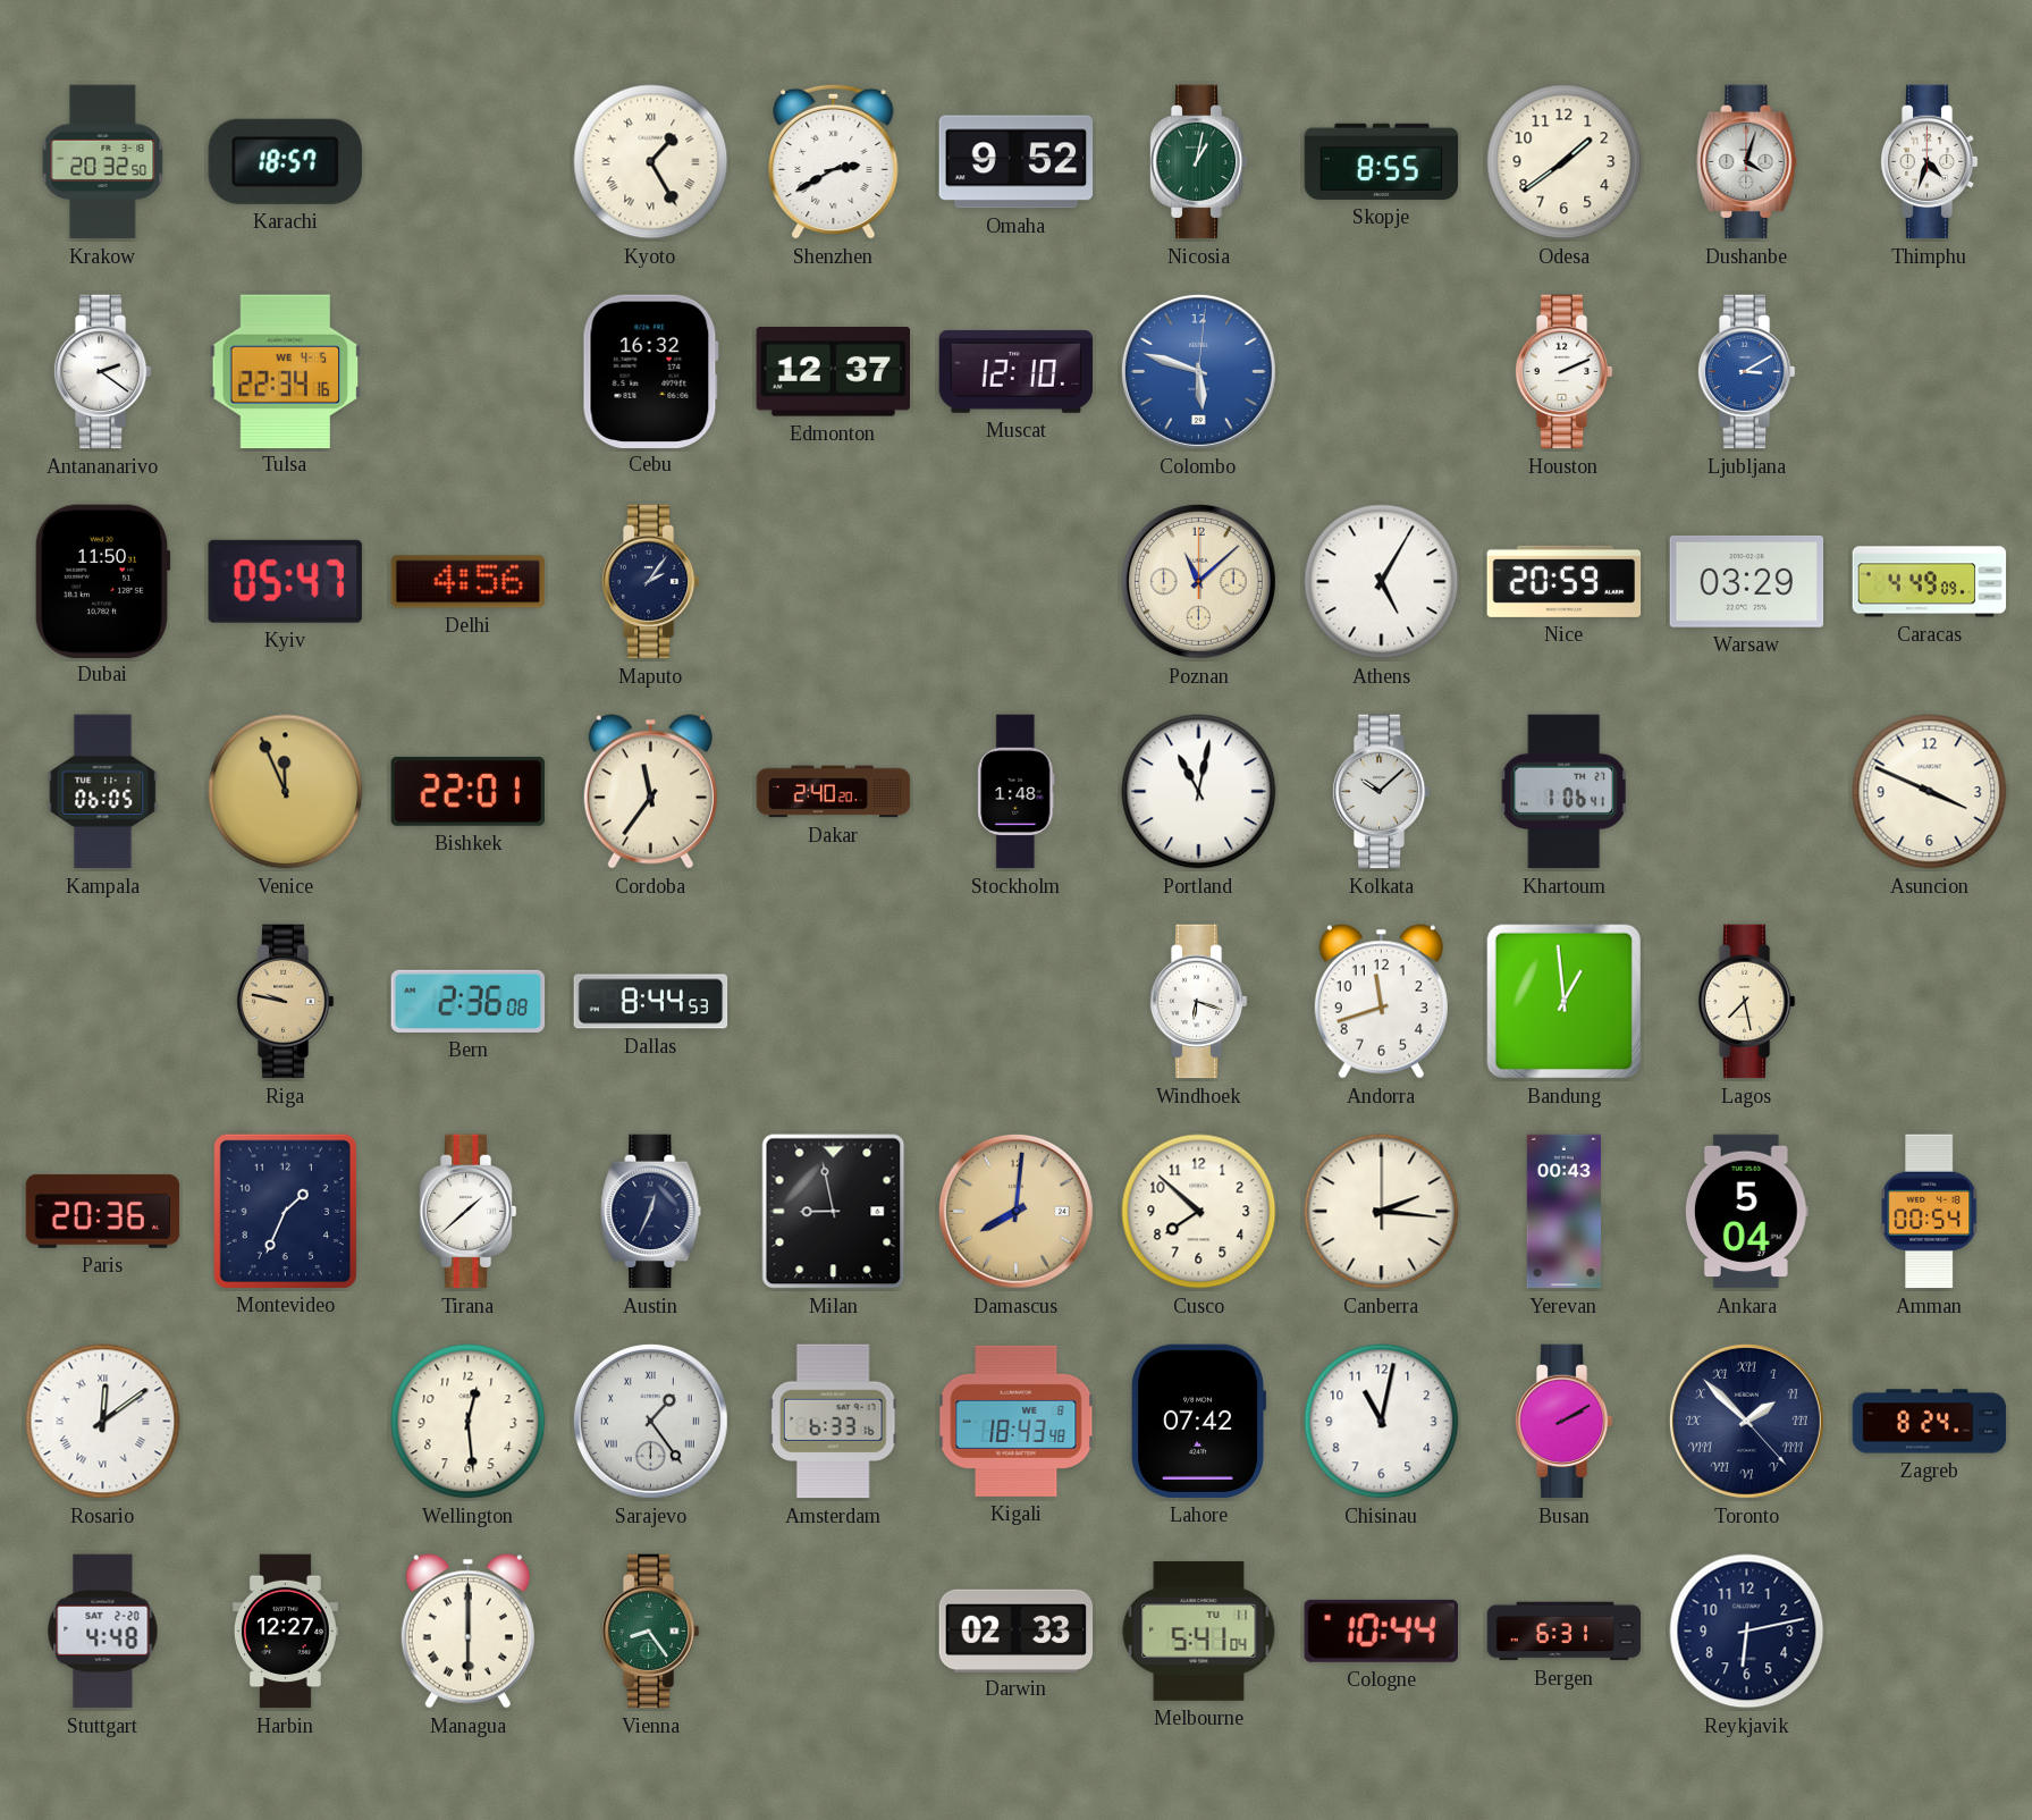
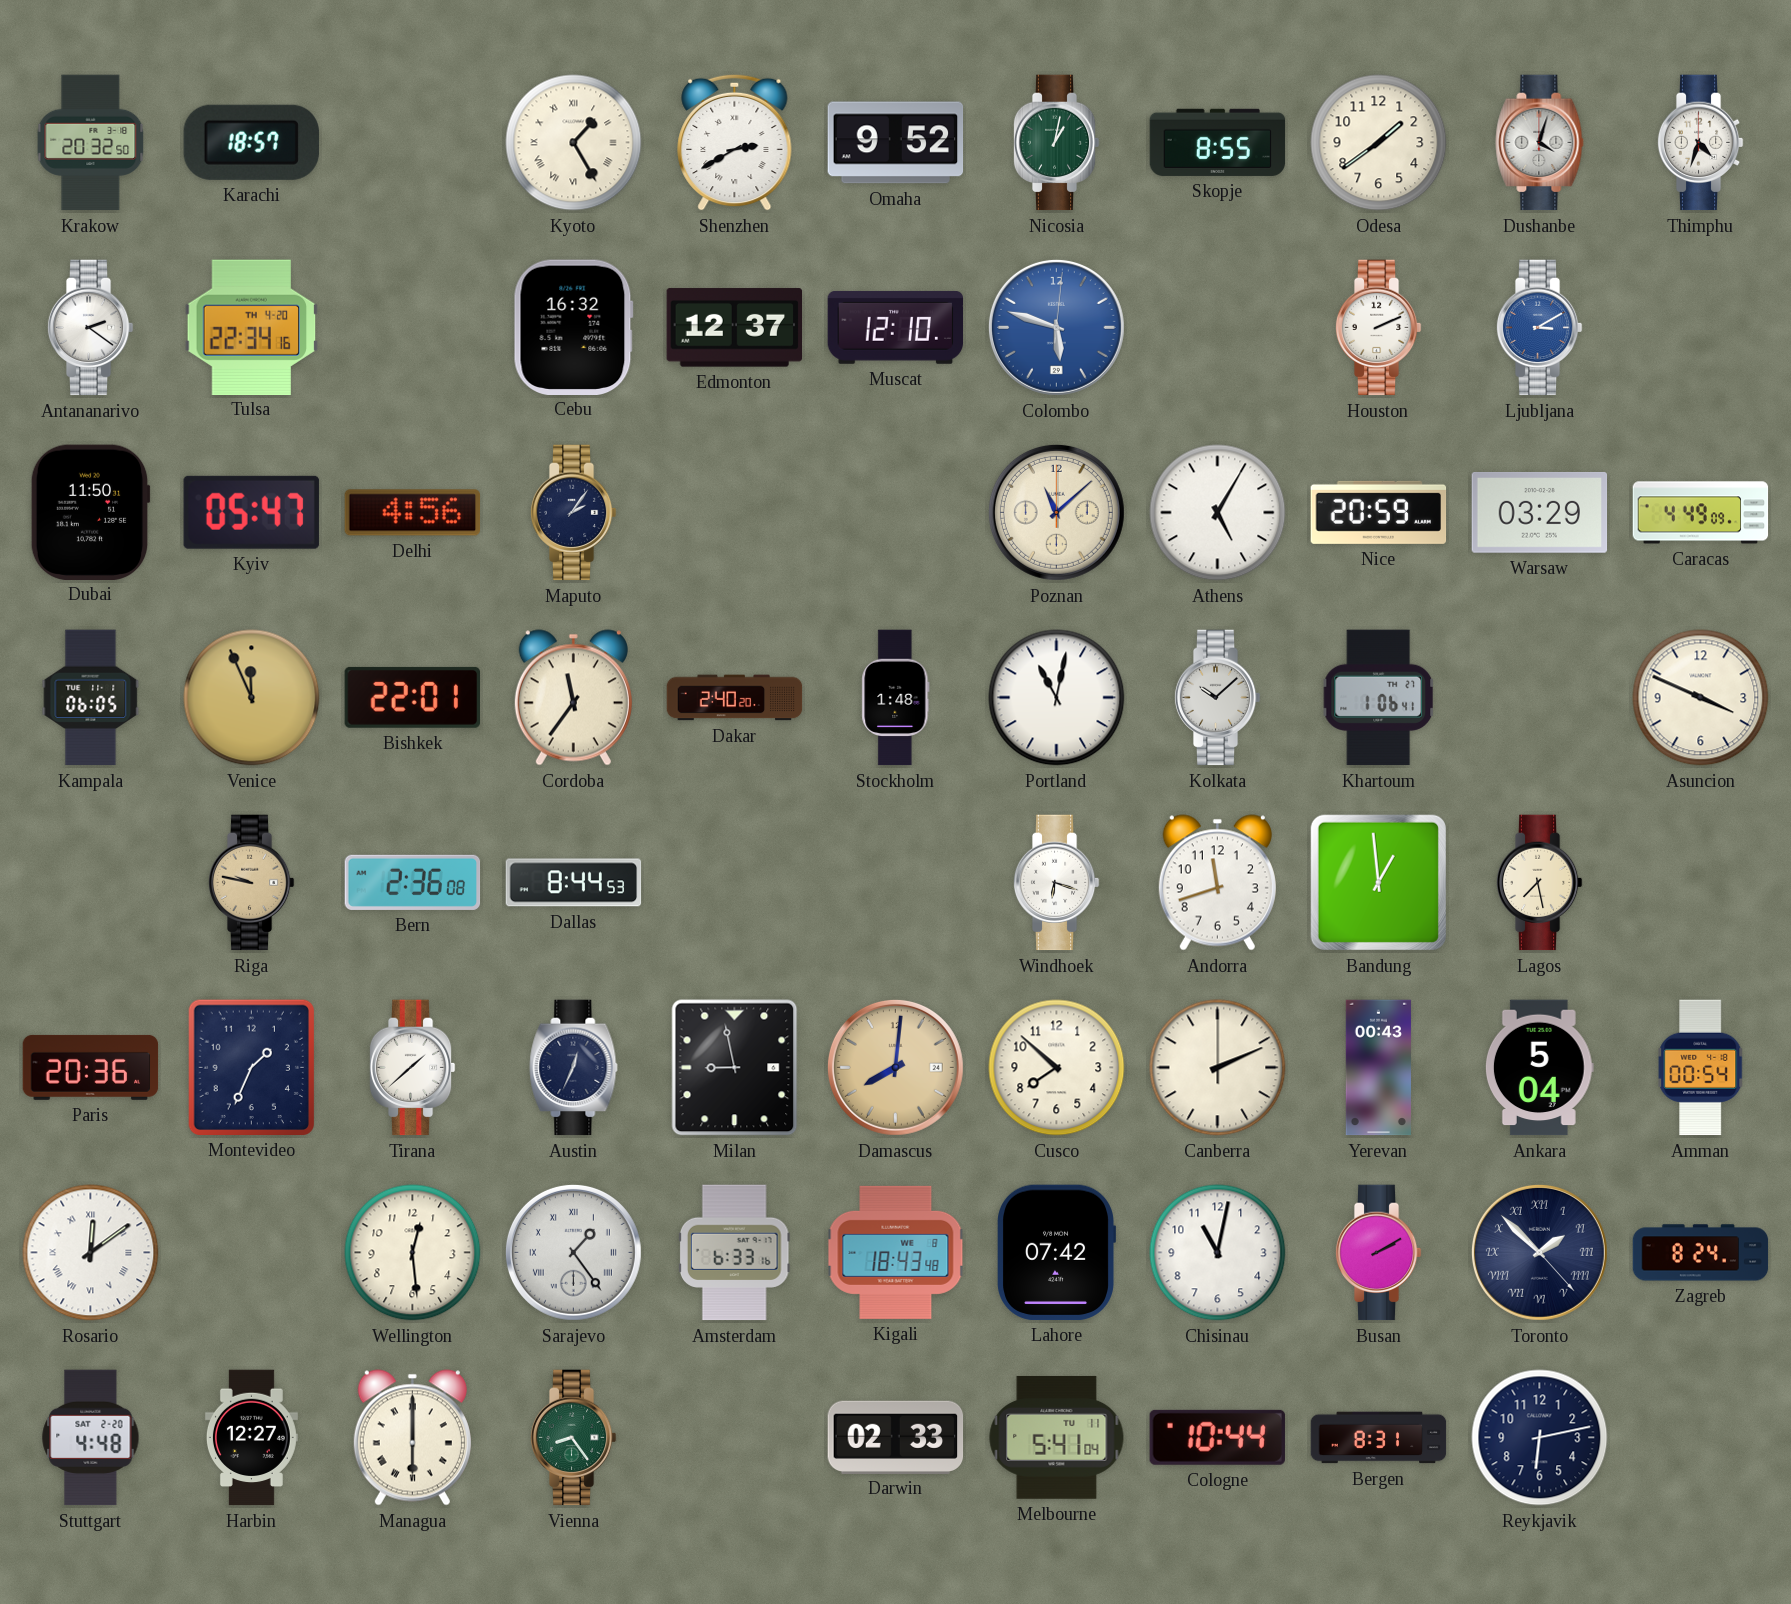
Tulsa date: WE 4-5 -> TH 4-20 (252, 327)
Canberra: 2:16 -> 2:11 (1218, 1068)
Bergen: 6:31 -> 8:31 (1379, 1438)
